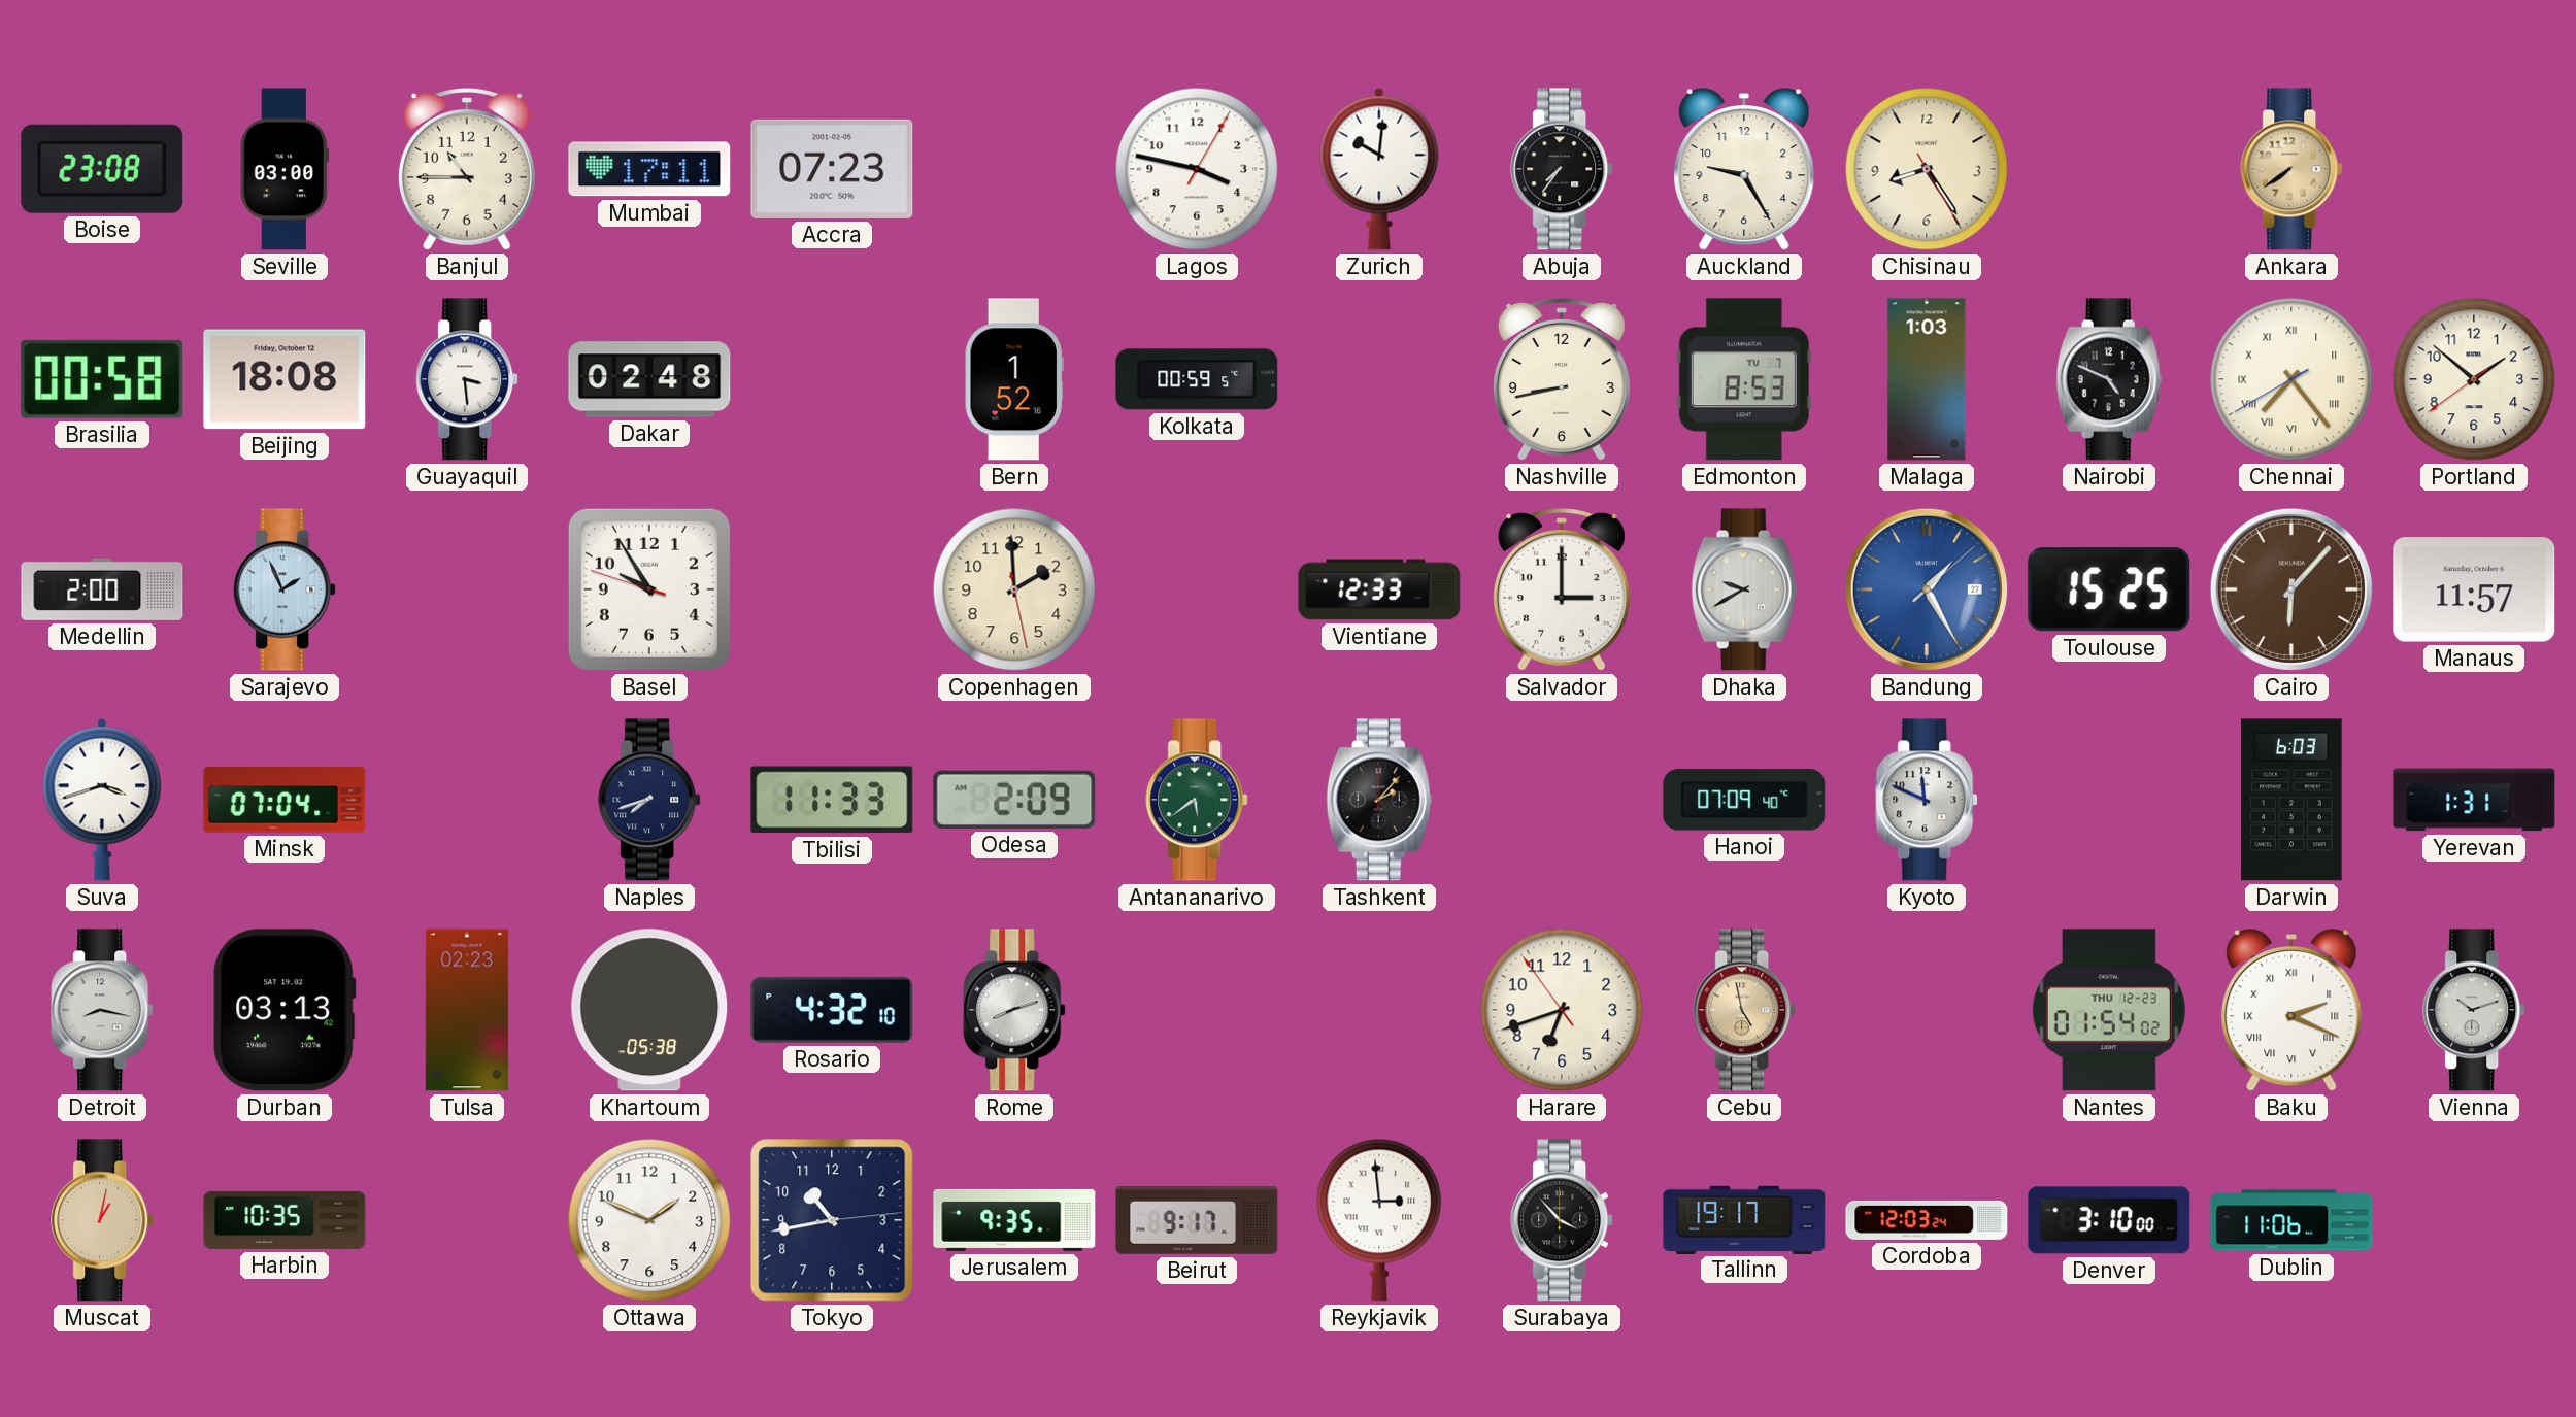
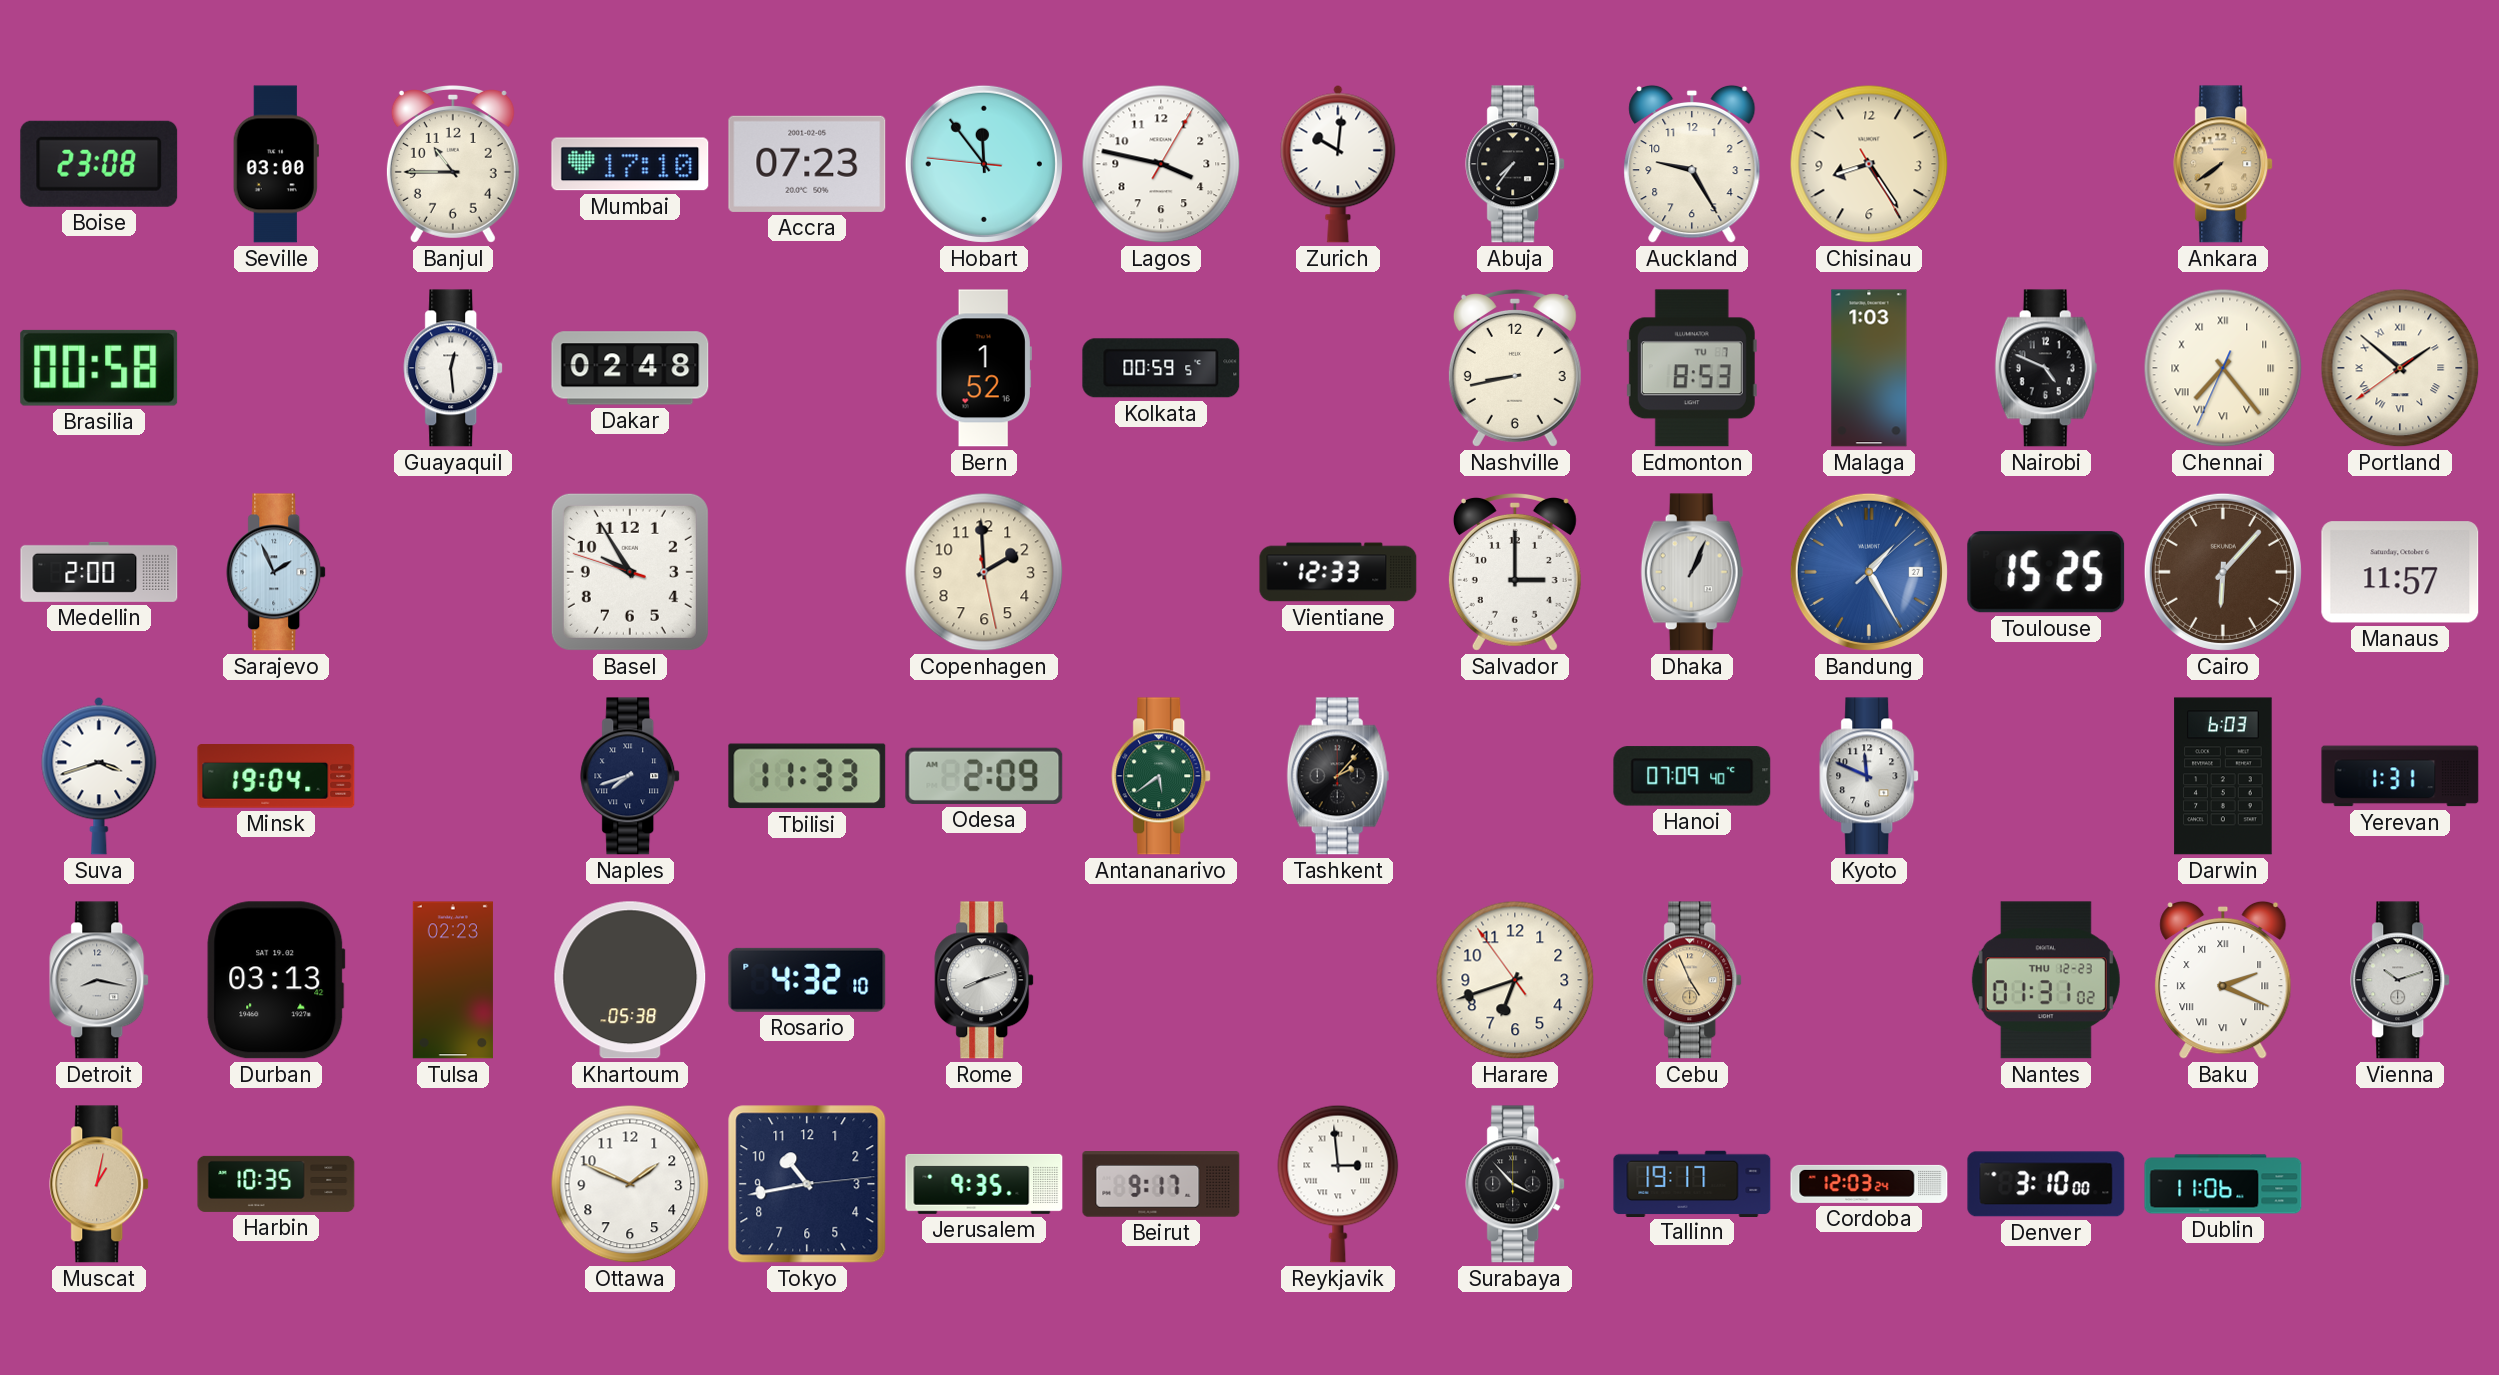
Mumbai: 17:11 -> 17:10 (630, 164)
Hobart: none -> 11:53 (984, 164)
Beijing: 18:08 -> none (285, 379)
Guayaquil: 3:29 -> 12:29 (454, 368)
Chennai: 7:23:40 -> 7:23:34 (2223, 368)
Portland numerals: Arabic -> Roman (2400, 368)
Dhaka: 9:40 -> 1:04 (1692, 572)
Minsk: 07:04 -> 19:04 (276, 776)
Cebu: 4:58 -> 4:56 (1693, 980)
Nantes: 01:54 -> 01:31 (2046, 980)
